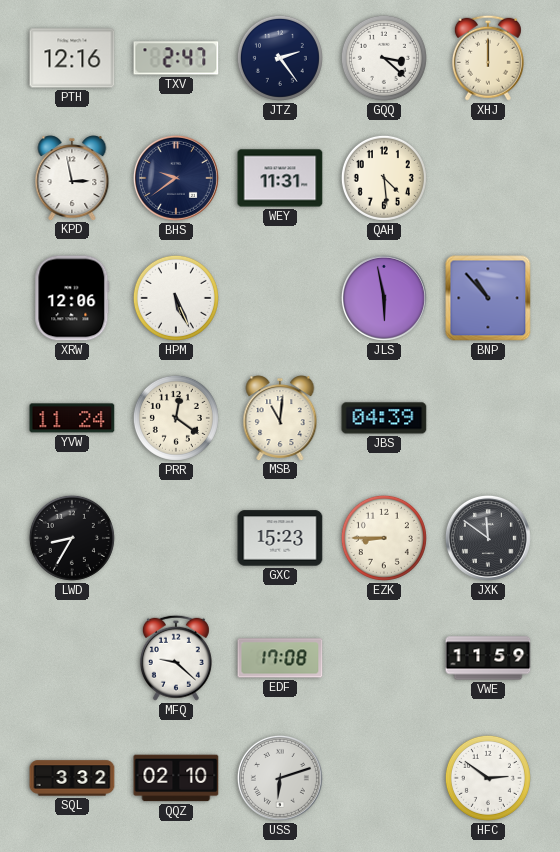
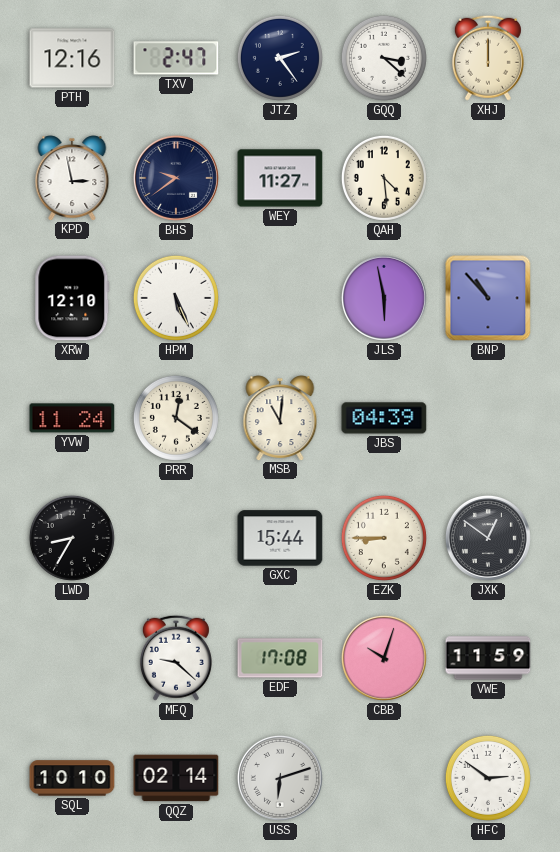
WEY: 11:31 -> 11:27 (280, 178)
XRW: 12:06 -> 12:10 (72, 298)
GXC: 15:23 -> 15:44 (280, 538)
JXK: 11:51 -> 12:51 (488, 538)
CBB: none -> 10:03 (384, 658)
SQL: 3:32 -> 10:10 (72, 778)
QQZ: 02:10 -> 02:14 (176, 778)
